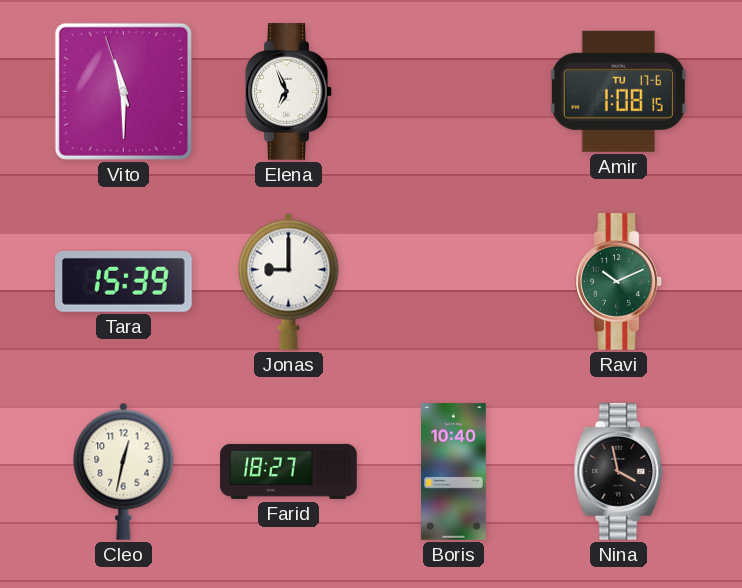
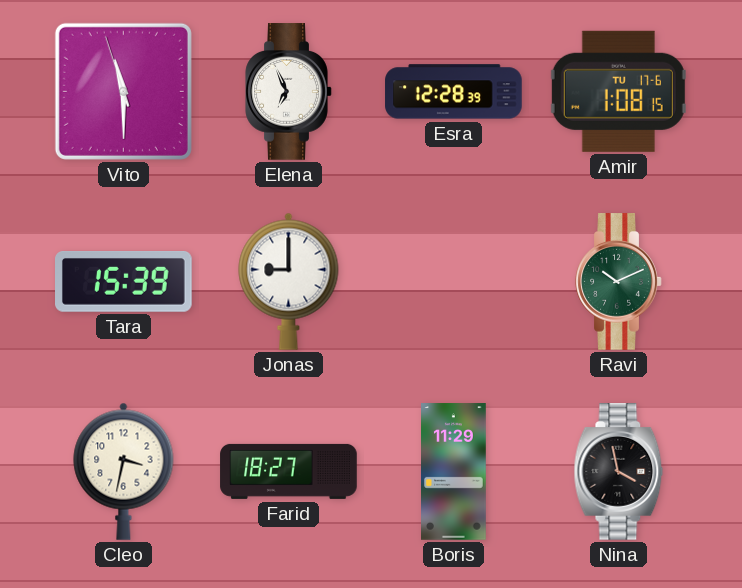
Esra: none -> 12:28 (454, 92)
Cleo: 12:32 -> 3:32 (124, 471)
Boris: 10:40 -> 11:29 (454, 472)
